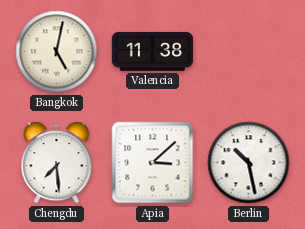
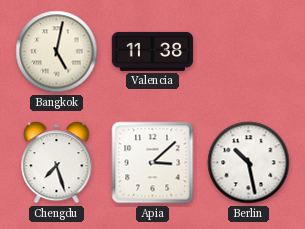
Chengdu: 7:29 -> 7:27 (57, 163)
